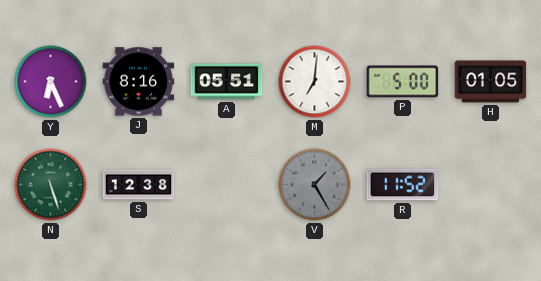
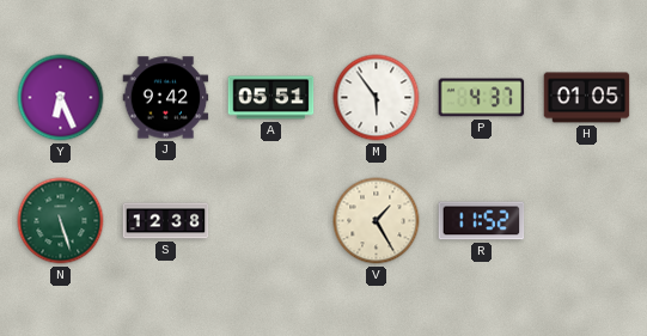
J: 8:16 -> 9:42 (166, 98)
M: 7:01 -> 5:54 (377, 98)
P: 5:00 -> 4:37 (482, 98)
V dial: grey -> cream (377, 221)
